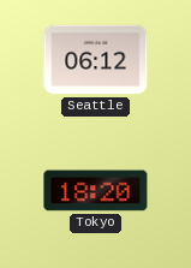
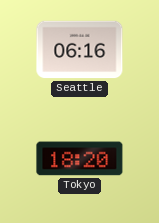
Seattle: 06:12 -> 06:16 (80, 50)
